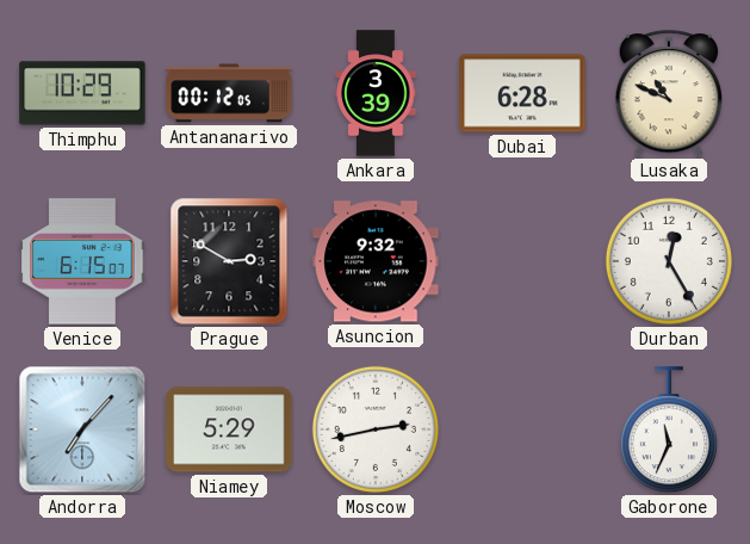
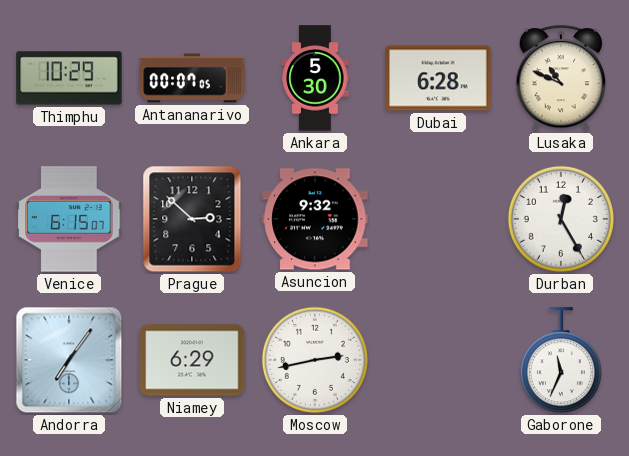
Antananarivo: 00:12 -> 00:07 (192, 78)
Ankara: 3:39 -> 5:30 (315, 78)
Prague: 2:50 -> 2:52 (192, 219)
Andorra: 7:07 -> 7:06 (69, 360)
Niamey: 5:29 -> 6:29 (192, 360)
